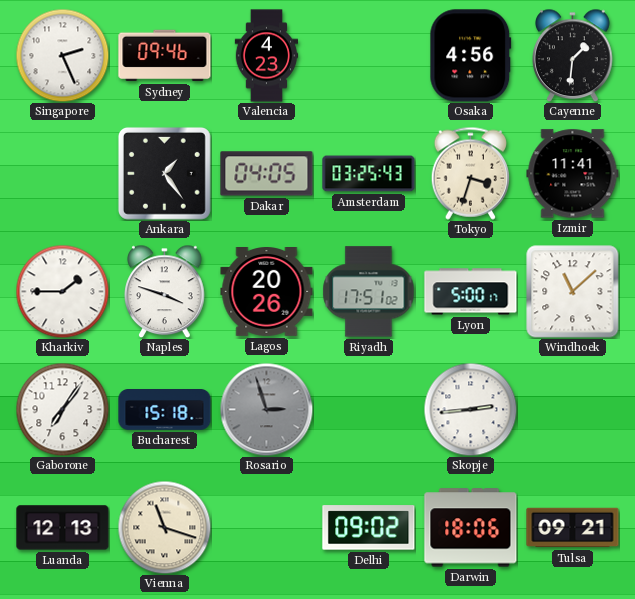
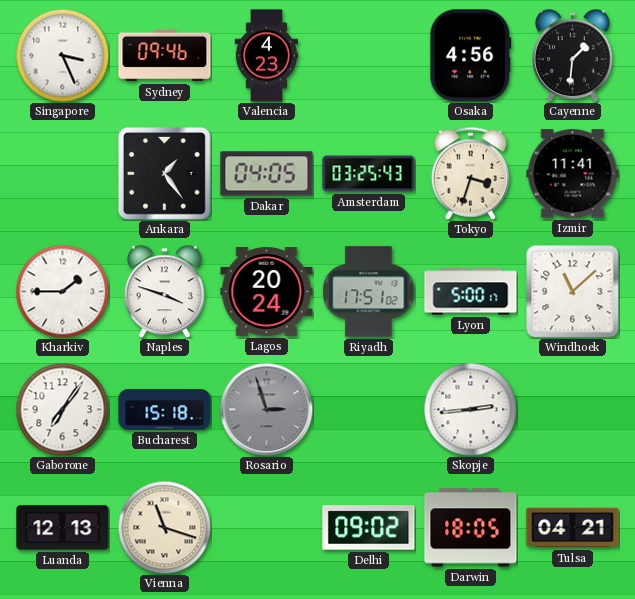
Singapore: 2:26 -> 3:26 (62, 55)
Lagos: 20:26 -> 20:24 (267, 292)
Darwin: 18:06 -> 18:05 (471, 528)
Tulsa: 09:21 -> 04:21 (573, 528)
